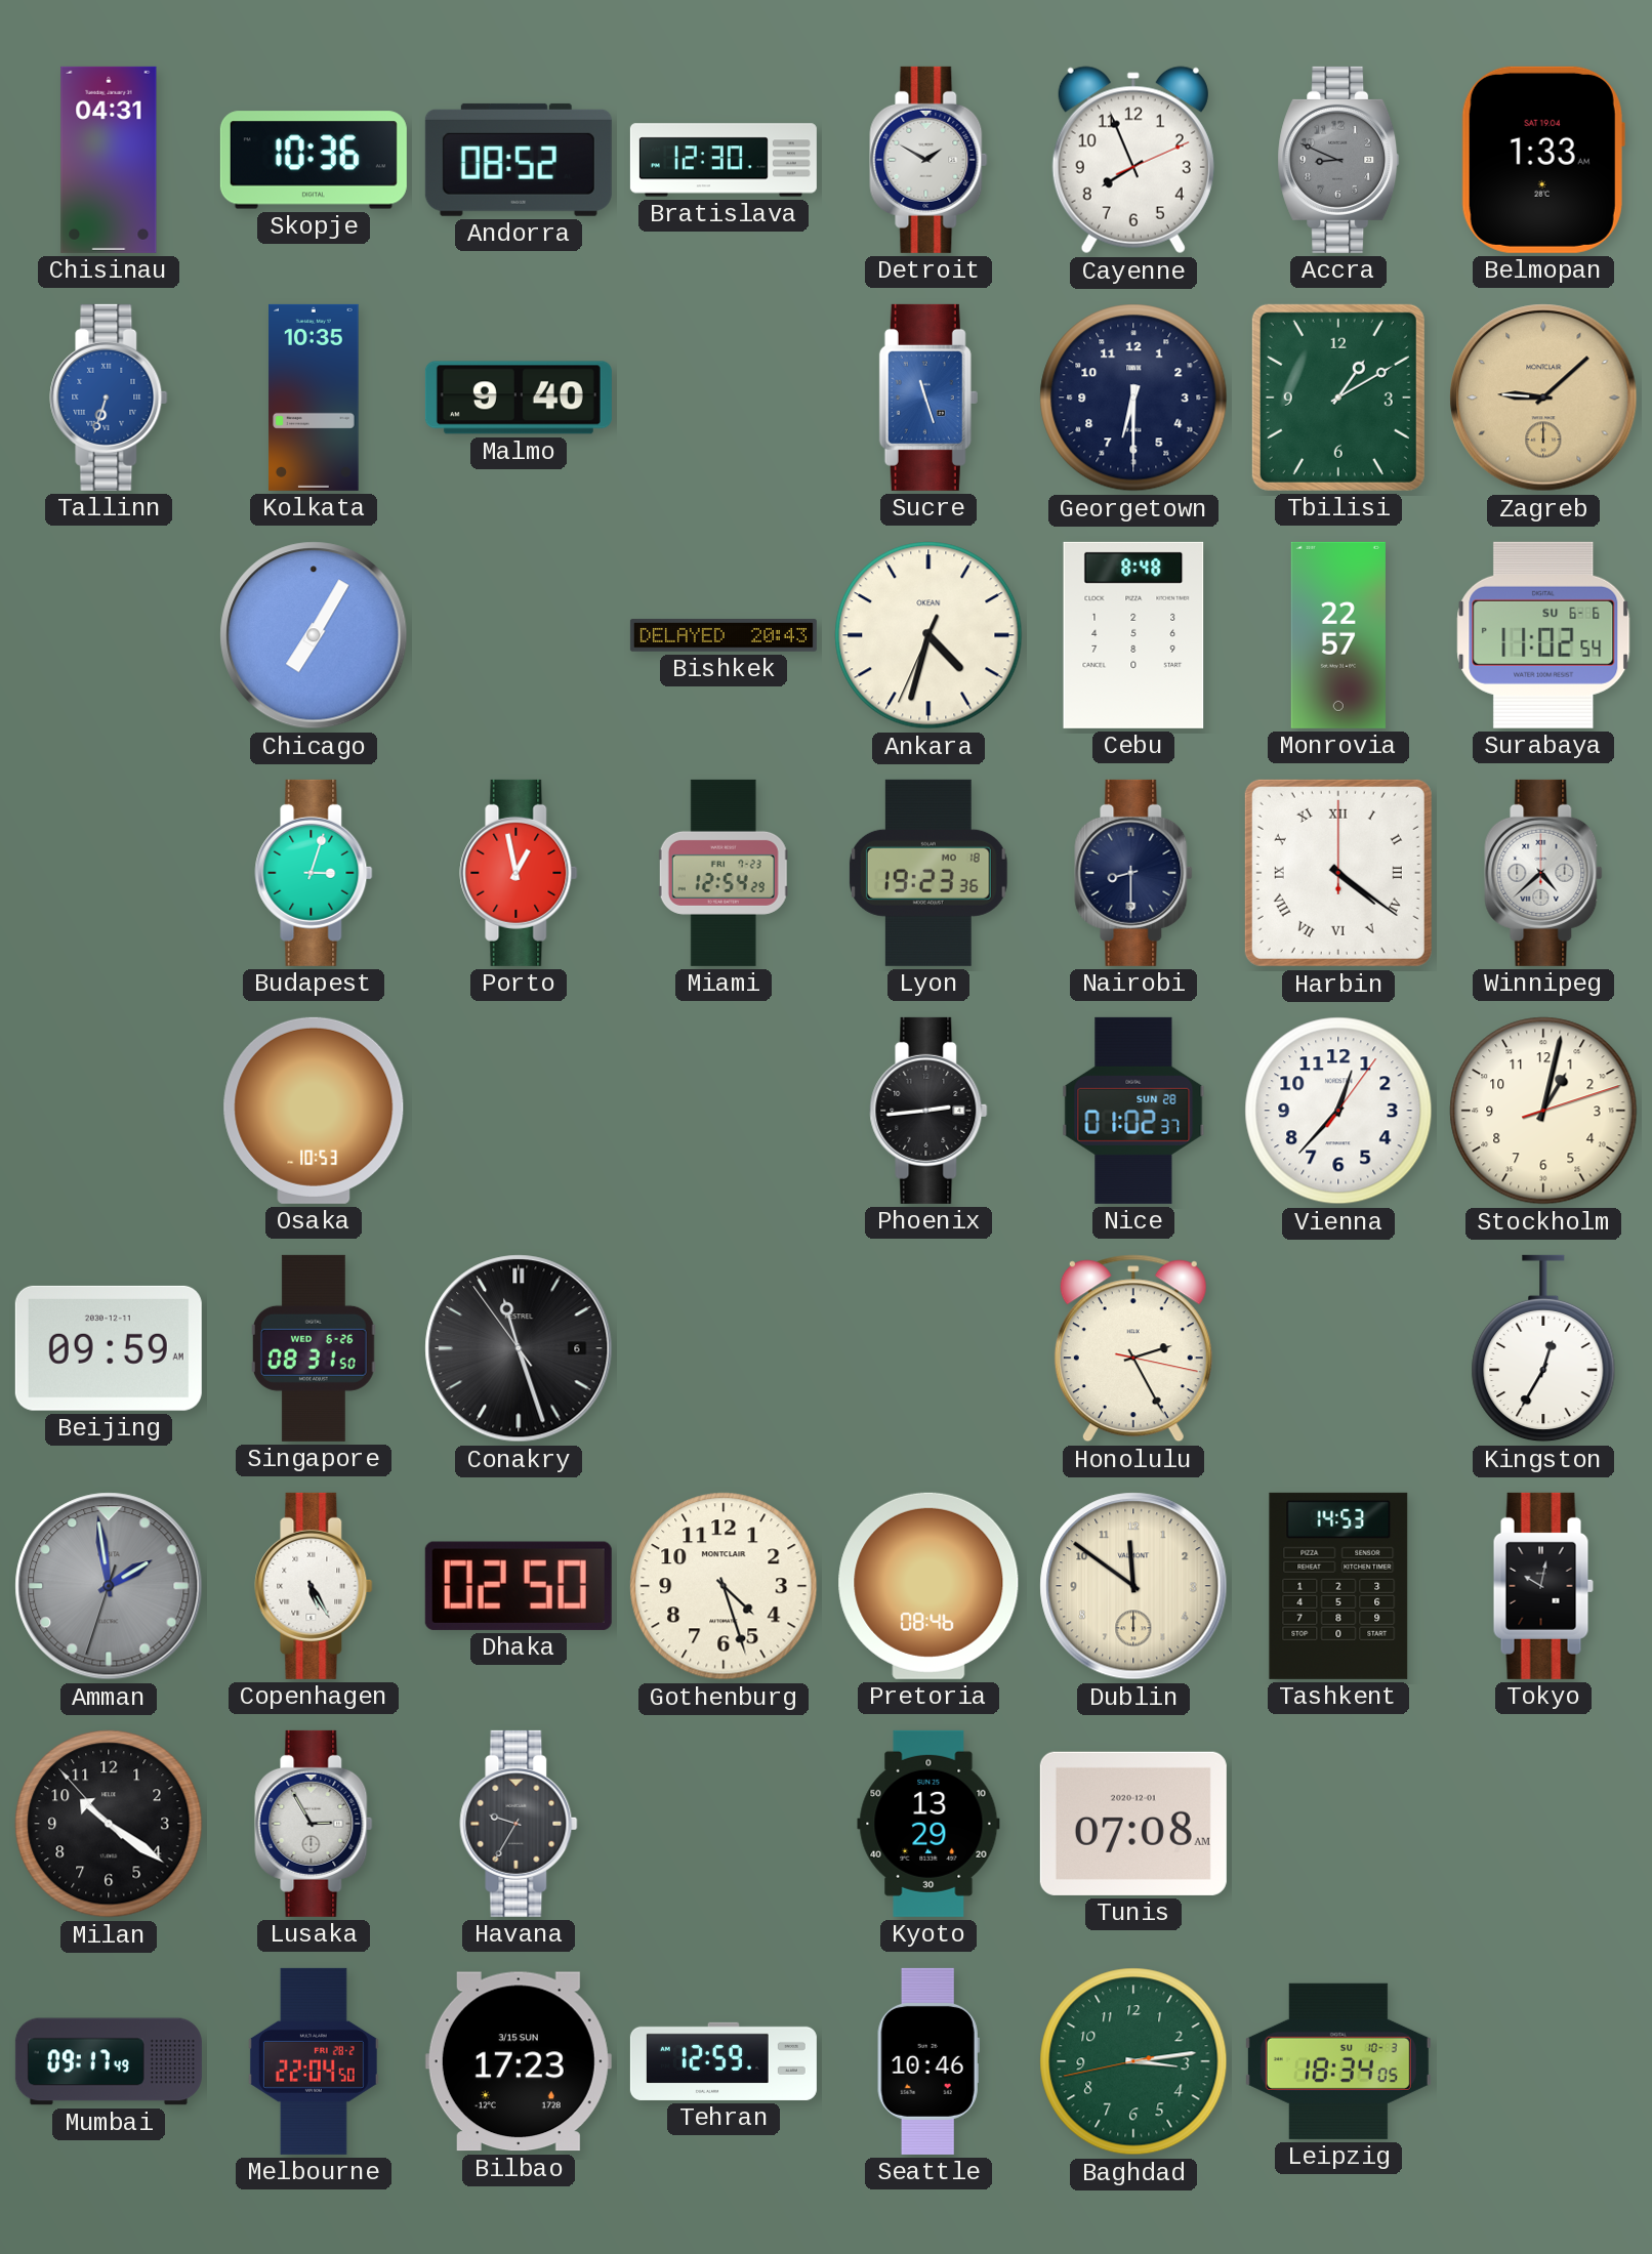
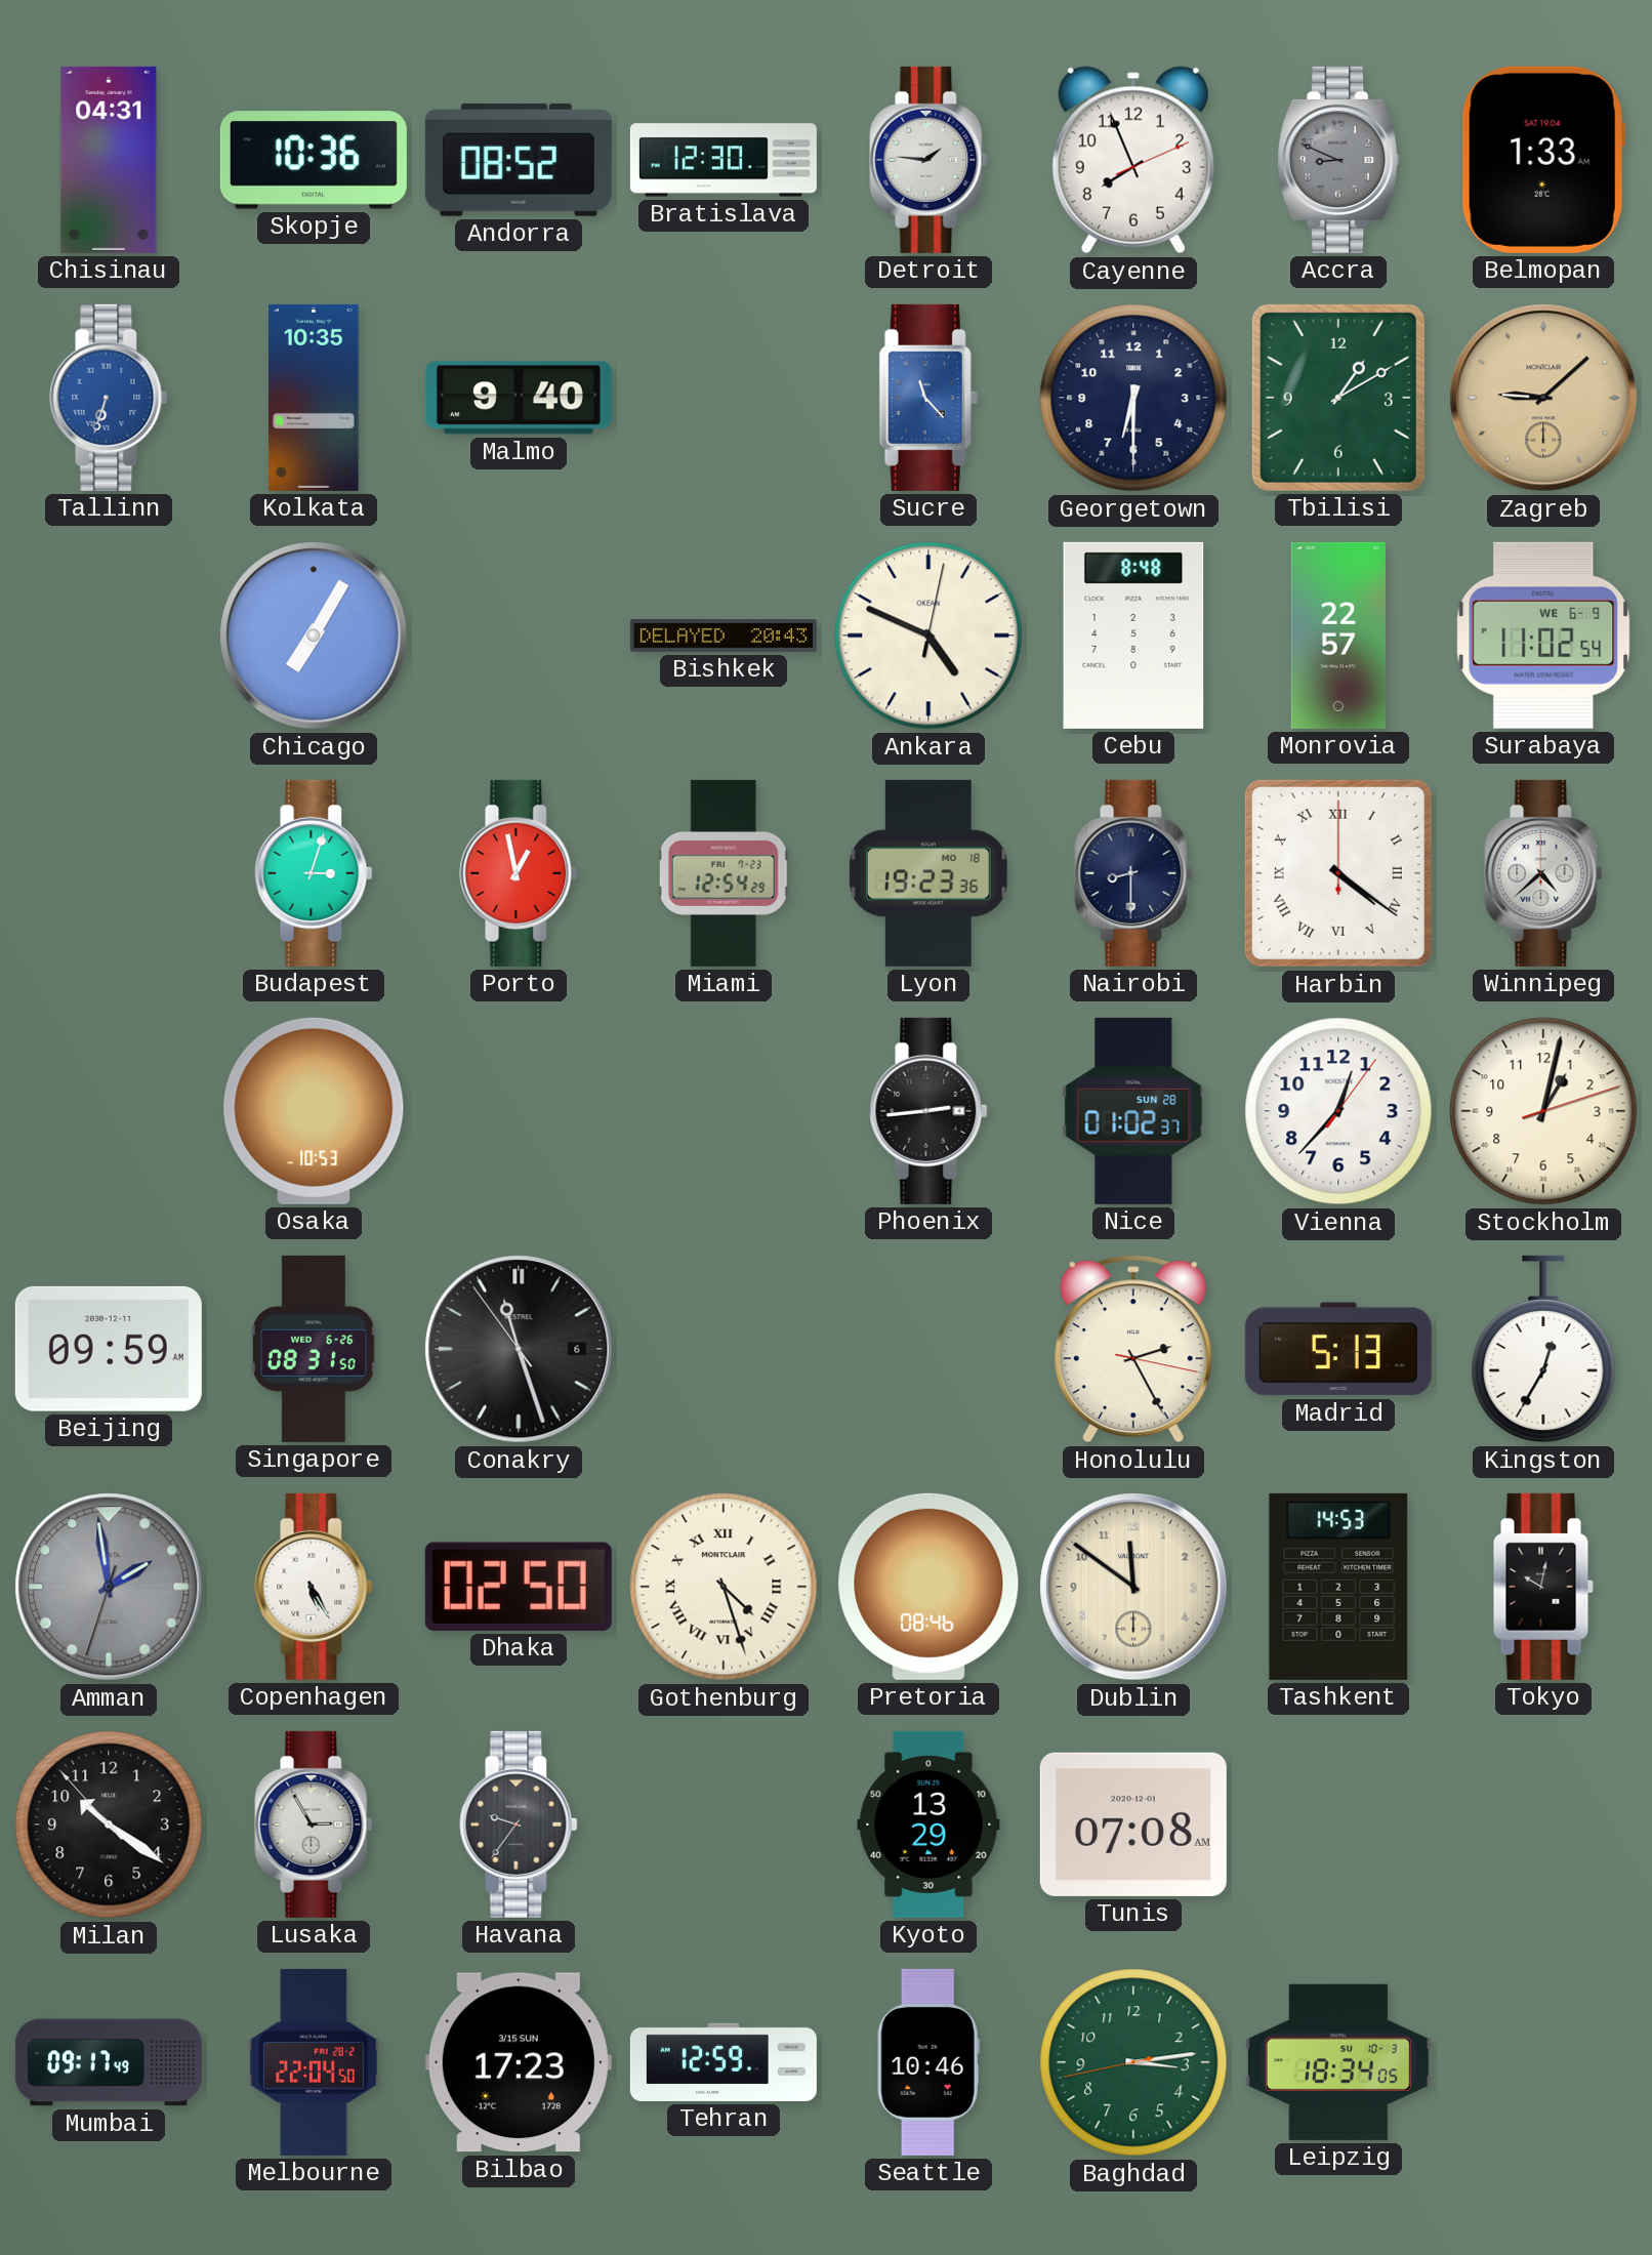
Detroit: 1:50 -> 1:46 (928, 160)
Sucre: 11:27 -> 11:23 (928, 398)
Ankara: 4:32 -> 4:49 (928, 635)
Surabaya date: SU 6-6 -> WE 6-9 (1543, 635)
Madrid: none -> 5:13 (1338, 1349)
Gothenburg numerals: Arabic -> Roman (724, 1587)
Havana: 9:35 -> 9:36 (519, 1824)
